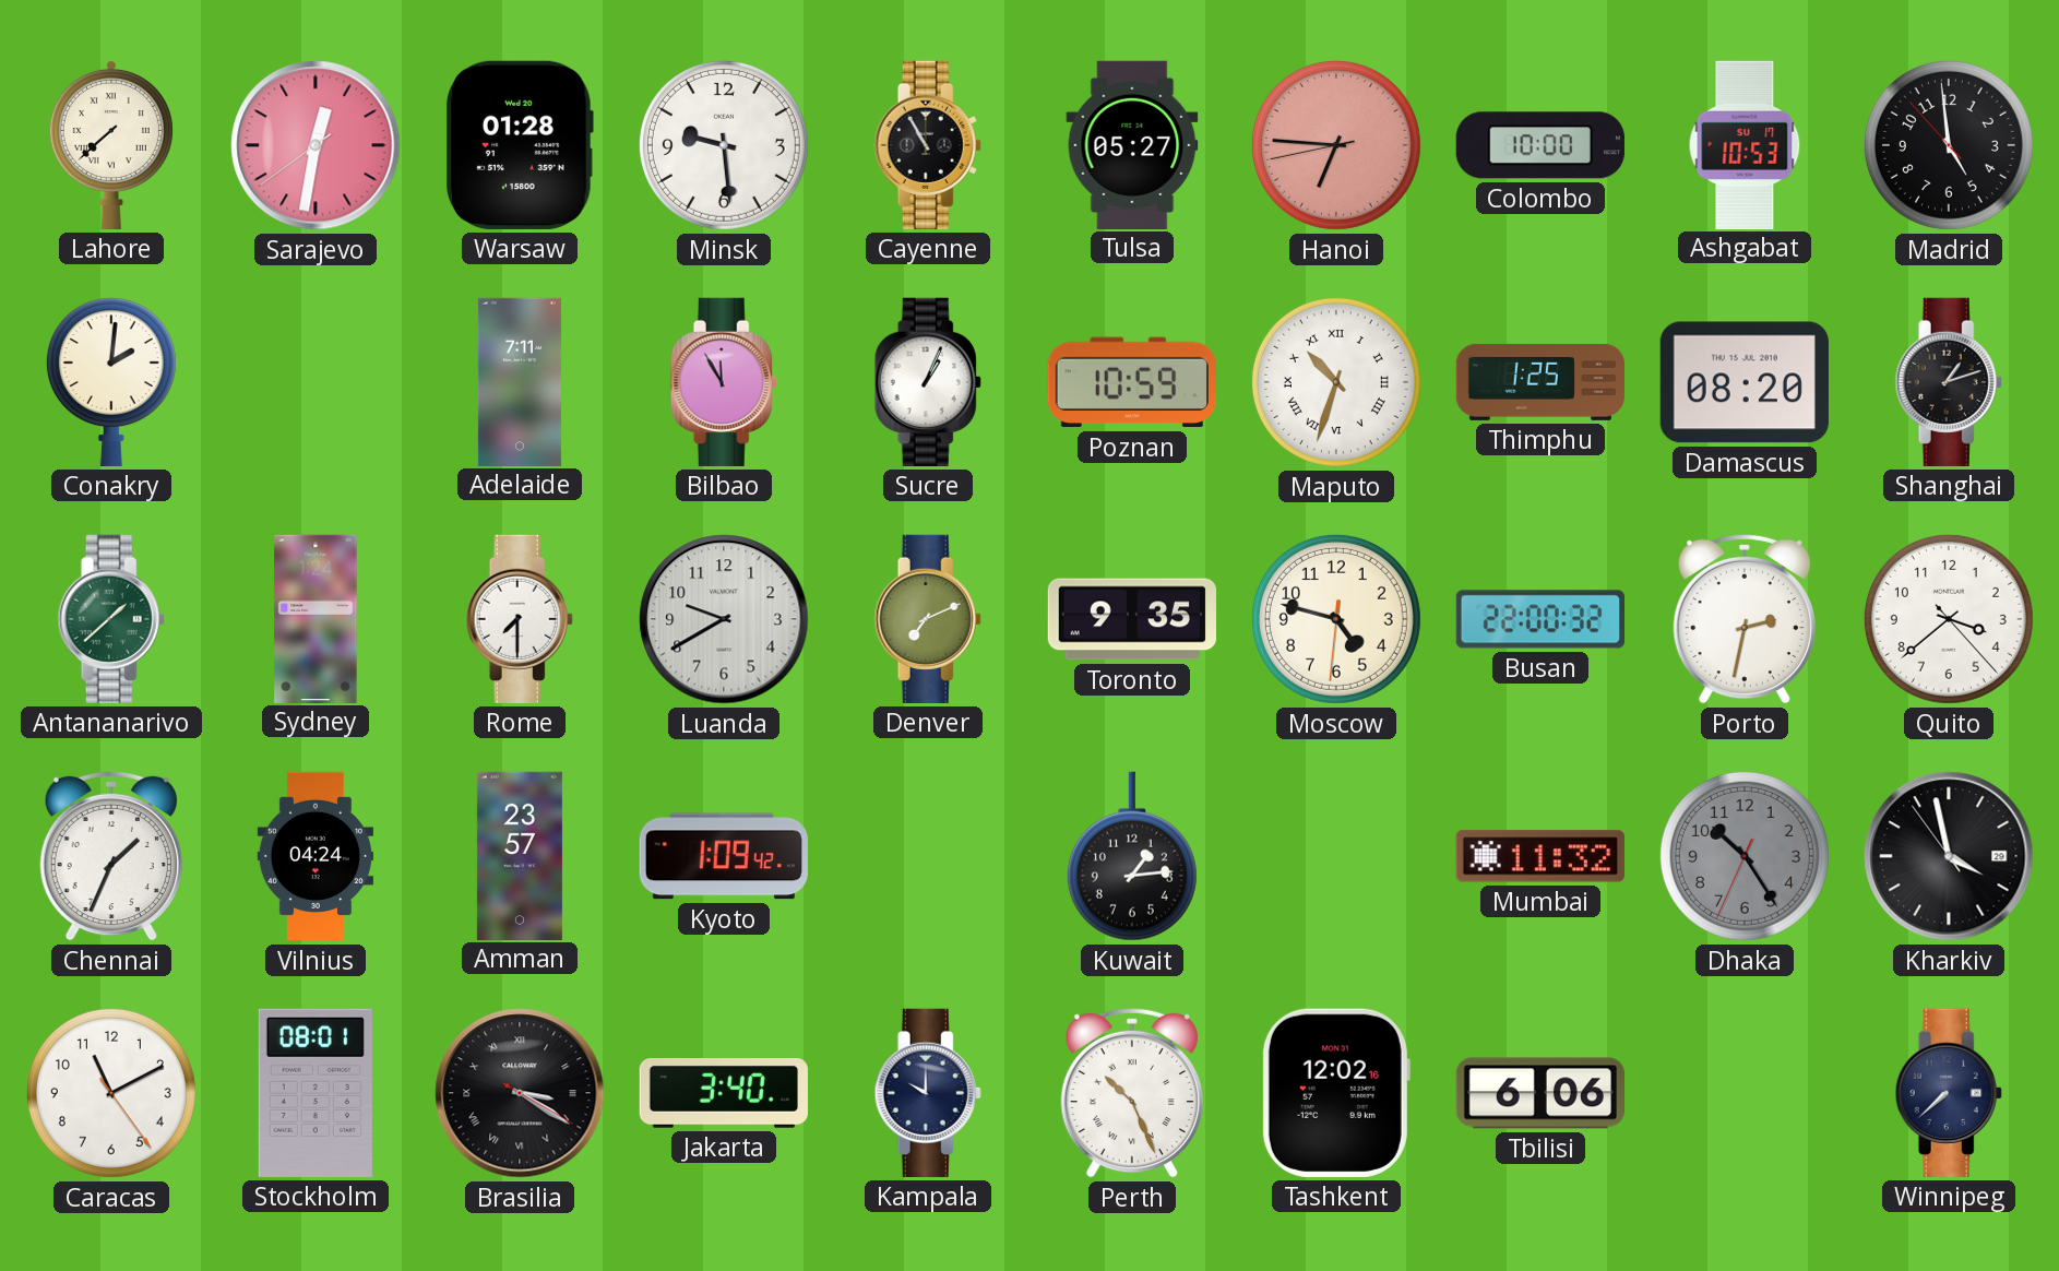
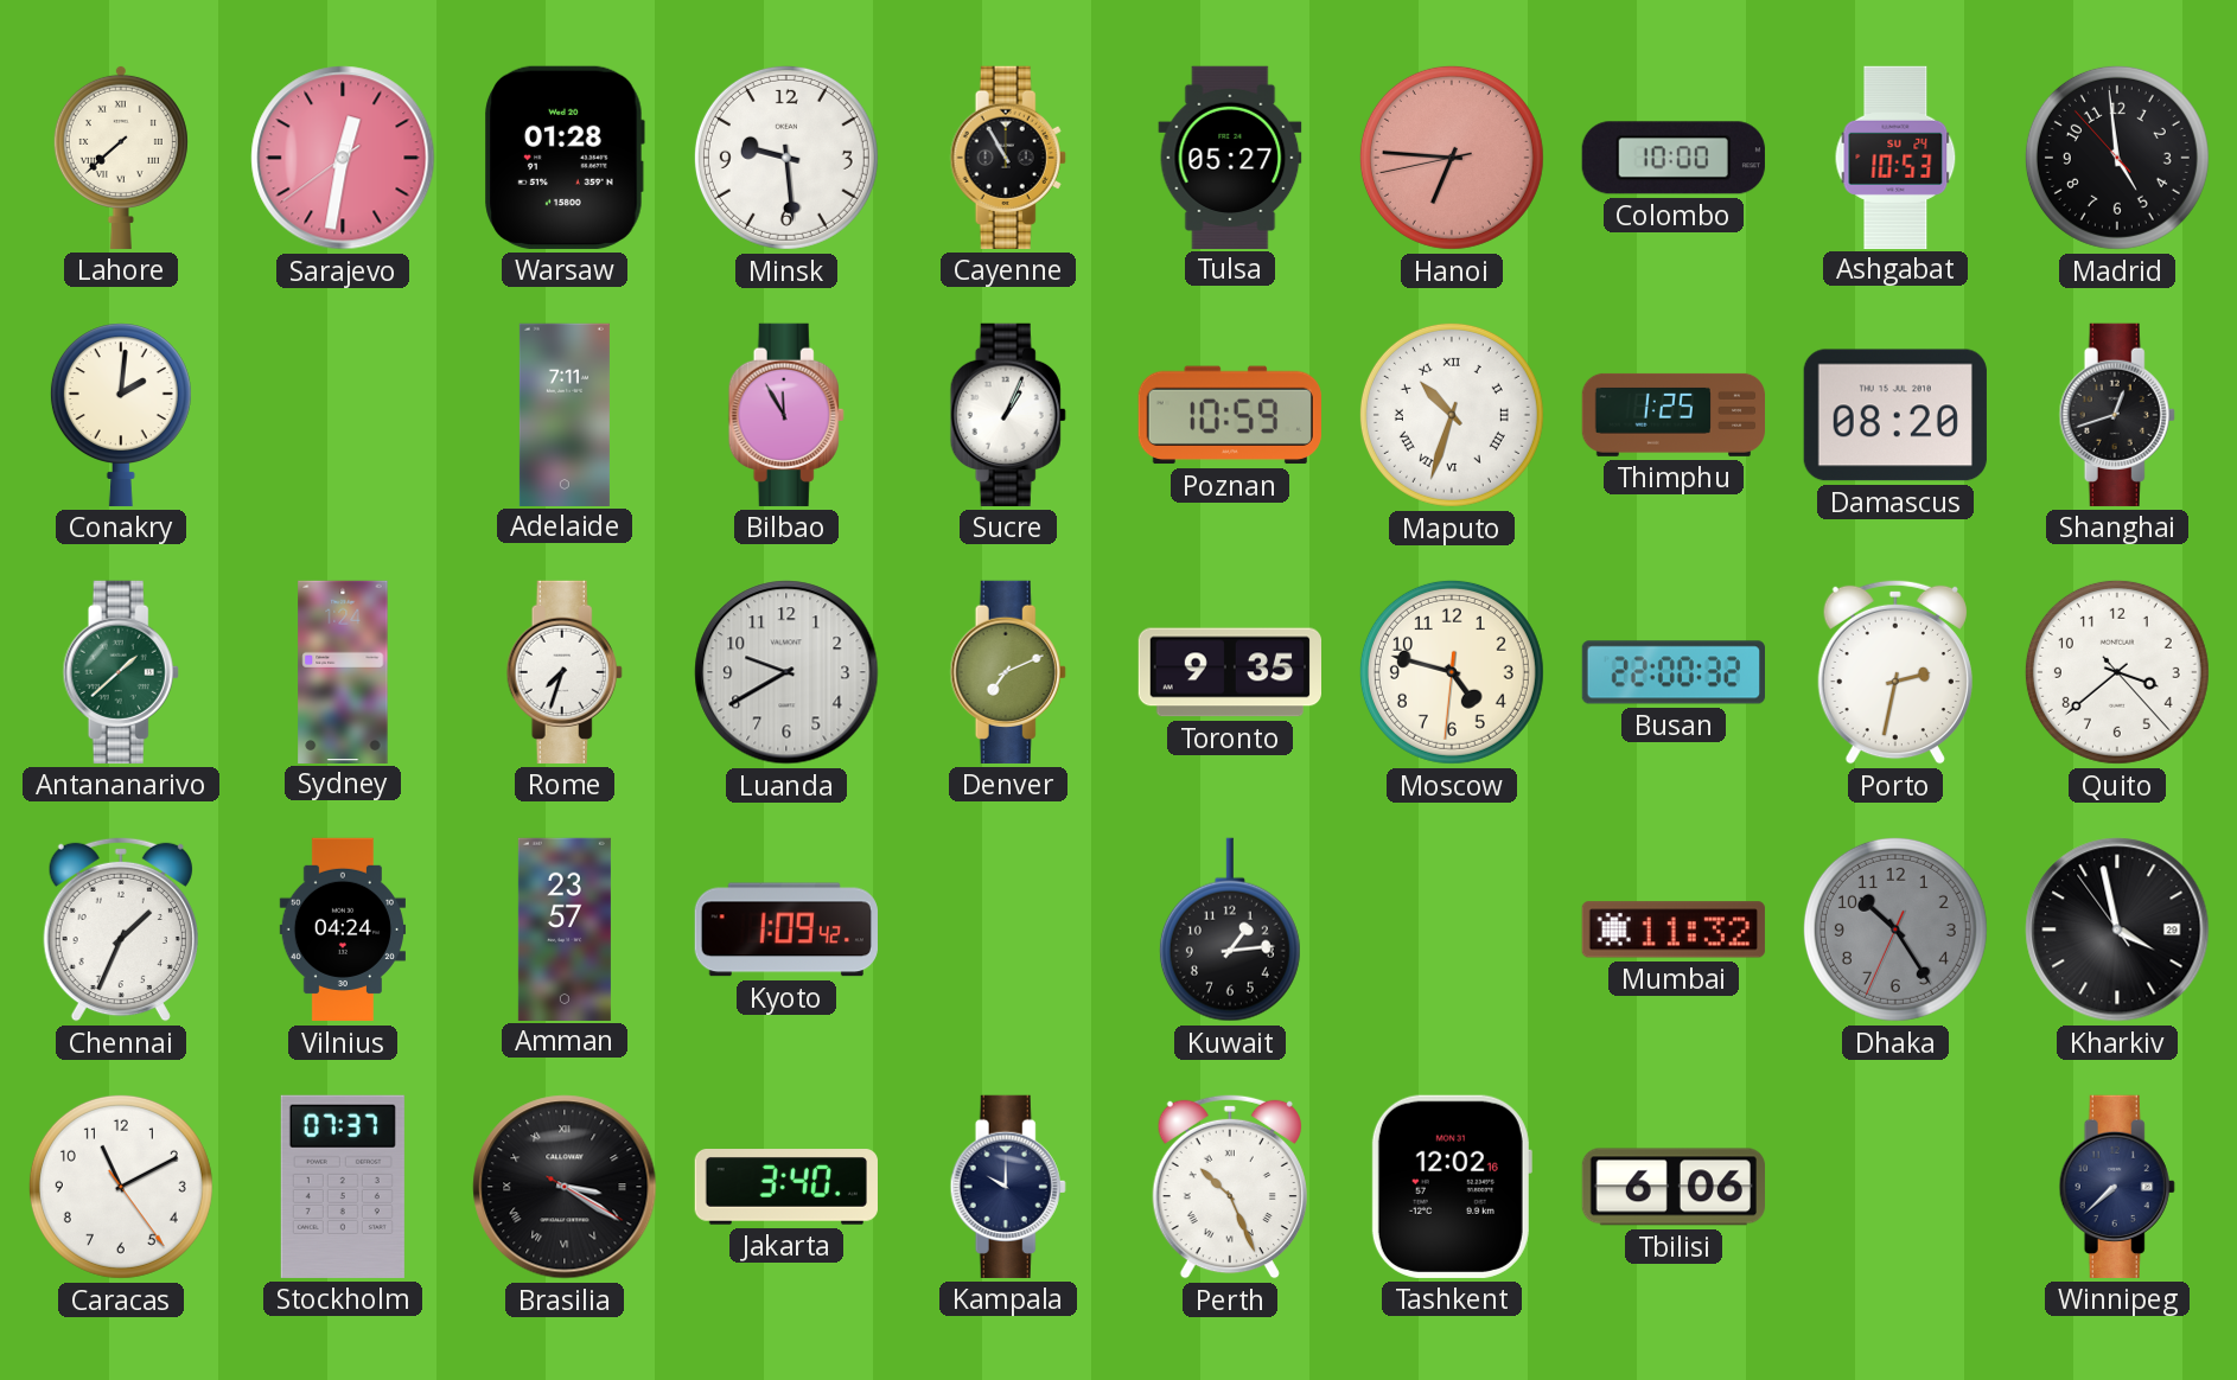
Ashgabat date: SU 17 -> SU 24 (1895, 156)
Shanghai: 1:12 -> 12:42 (2117, 415)
Rome: 7:30 -> 7:33 (565, 672)
Stockholm: 08:01 -> 07:37 (343, 1187)
